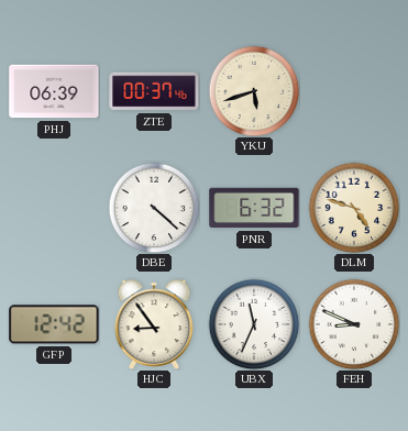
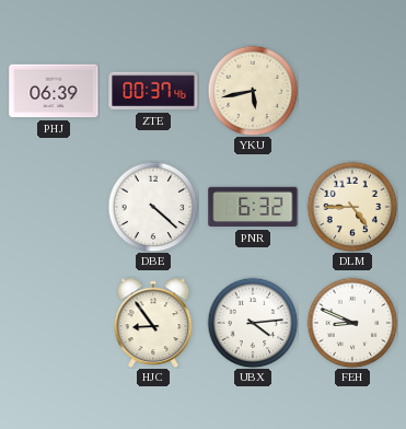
YKU: 5:42 -> 5:43 (253, 91)
DLM: 4:48 -> 4:45 (352, 207)
GFP: 12:42 -> none (54, 324)
UBX: 11:34 -> 4:14 (253, 323)
